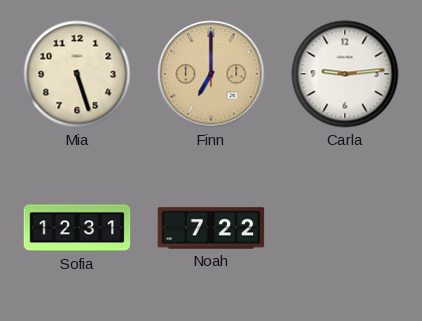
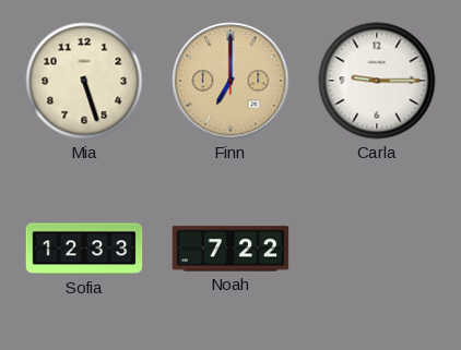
Carla: 9:14 -> 9:15 (377, 81)
Sofia: 12:31 -> 12:33 (84, 249)
